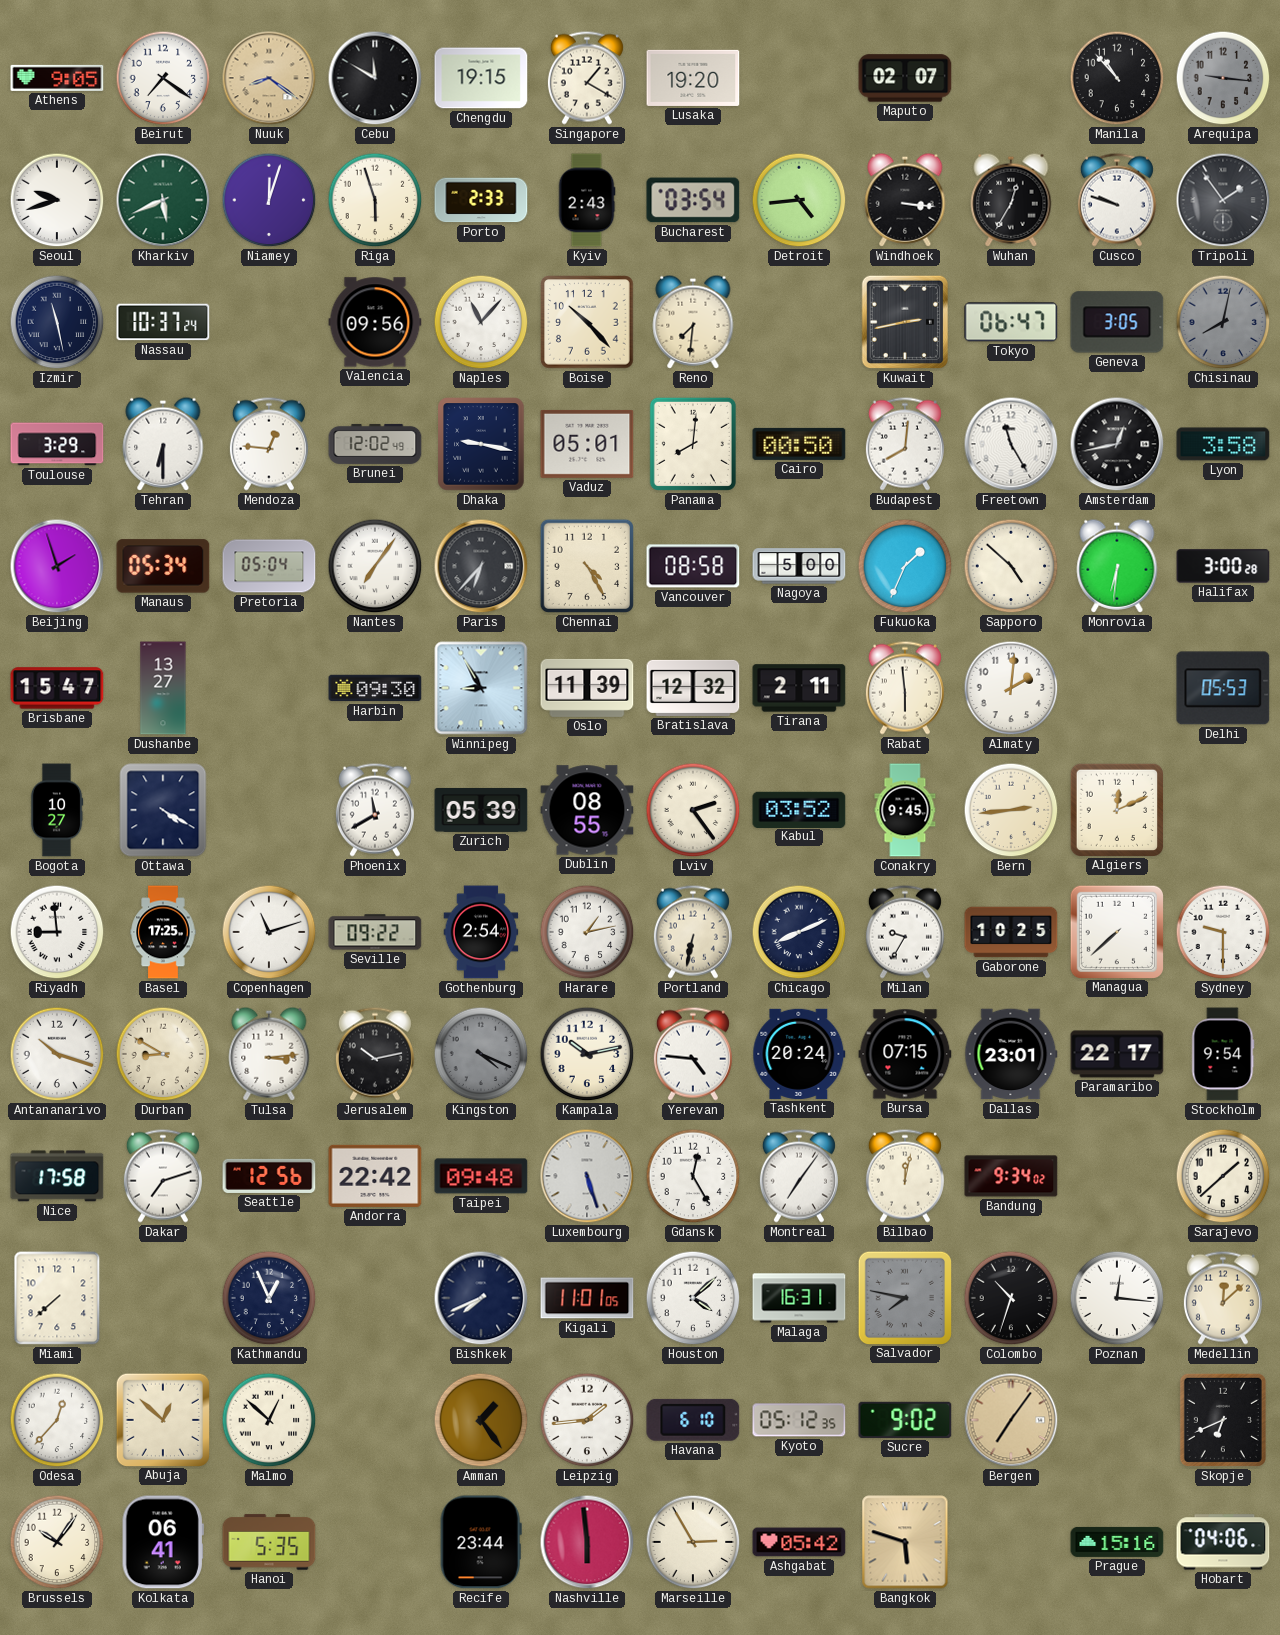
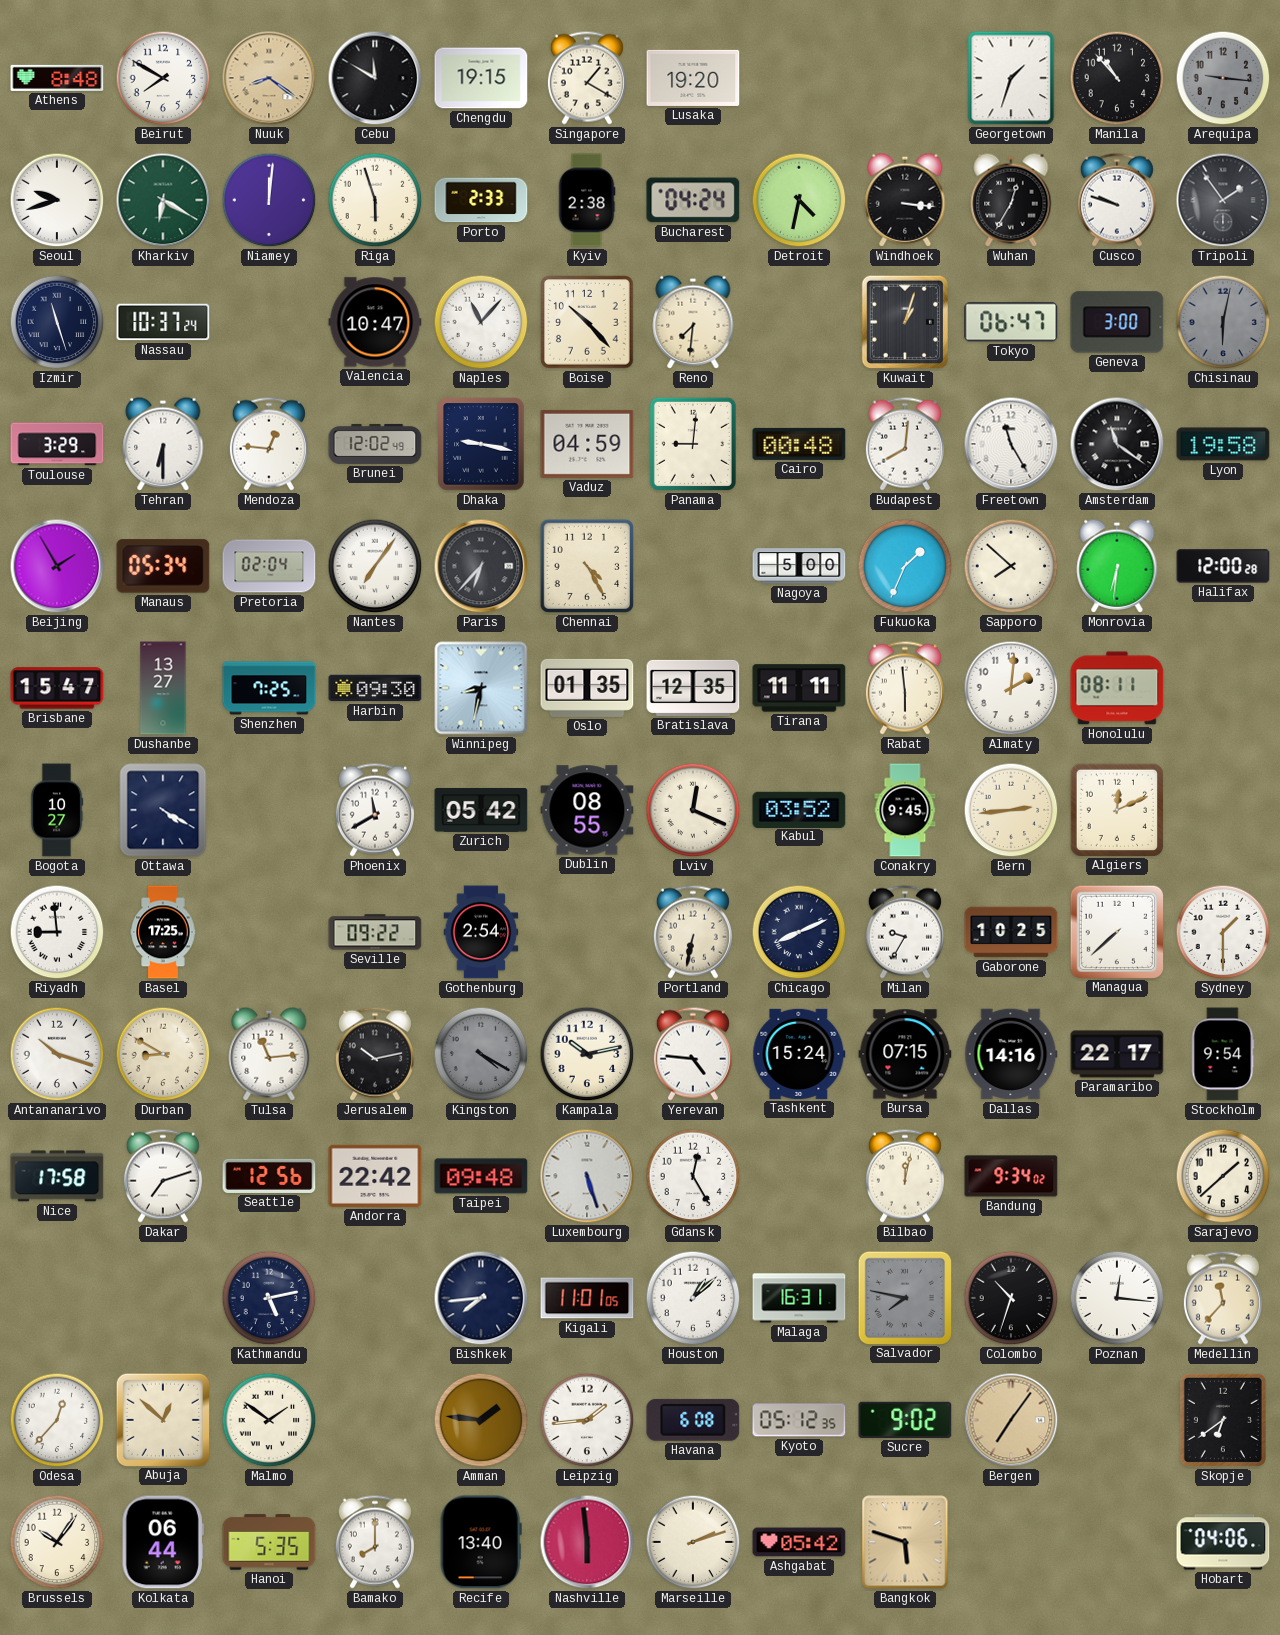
Athens: 9:05 -> 8:48 (57, 78)
Beirut: 7:21 -> 7:50 (163, 78)
Maputo: 02:07 -> none (905, 78)
Georgetown: none -> 1:33 (1011, 78)
Kharkiv: 5:41 -> 6:20 (163, 200)
Niamey: 12:03 -> 12:01 (269, 200)
Kyiv: 2:43 -> 2:38 (587, 200)
Bucharest: 03:54 -> 04:24 (693, 200)
Detroit: 4:44 -> 4:32 (799, 200)
Izmir: 11:28 -> 11:27 (57, 322)
Valencia: 09:56 -> 10:47 (375, 322)
Kuwait: 2:43 -> 1:03 (904, 322)
Geneva: 3:05 -> 3:00 (1117, 322)
Chisinau: 8:02 -> 6:02 (1223, 322)
Vaduz: 05:01 -> 04:59 (587, 444)
Panama: 8:01 -> 9:01 (693, 444)
Cairo: 00:50 -> 00:48 (799, 444)
Amsterdam: 12:43 -> 11:21 (1117, 444)
Lyon: 3:58 -> 19:58 (1223, 444)
Beijing: 1:57 -> 1:55 (57, 566)
Pretoria: 05:04 -> 02:04 (269, 566)
Vancouver: 08:58 -> none (693, 566)
Sapporo: 4:52 -> 7:52 (1011, 566)
Halifax: 3:00 -> 12:00 (1223, 566)
Shenzhen: none -> 7:25 (269, 688)
Winnipeg: 8:55 -> 8:32 (481, 688)
Oslo: 11:39 -> 01:35 (587, 688)
Bratislava: 12:32 -> 12:35 (693, 688)
Tirana: 2:11 -> 11:11 (799, 688)
Honolulu: none -> 08:11 (1117, 688)
Delhi: 05:53 -> none (1223, 688)
Zurich: 05:39 -> 05:42 (481, 810)
Lviv: 2:24 -> 12:19 (693, 810)
Copenhagen: 11:12 -> none (269, 932)
Harare: 1:13 -> none (587, 932)
Sydney: 9:30 -> 1:30 (1223, 932)
Tulsa: 3:14 -> 11:14 (269, 1054)
Kingston: 4:19 -> 4:20 (481, 1054)
Tashkent: 20:24 -> 15:24 (799, 1054)
Dallas: 23:01 -> 14:16 (1011, 1054)
Montreal: 7:06 -> none (799, 1176)
Miami: 7:38 -> none (57, 1298)
Kathmandu: 12:56 -> 5:13 (269, 1298)
Bishkek: 7:41 -> 7:44 (481, 1298)
Houston: 4:08 -> 1:08 (693, 1298)
Medellin: 12:08 -> 11:37 (1223, 1298)
Malmo: 12:52 -> 1:51 (269, 1420)
Amman: 1:24 -> 1:46 (481, 1420)
Havana: 6:10 -> 6:08 (693, 1420)
Skopje: 6:41 -> 6:39 (1223, 1420)
Kolkata: 06:41 -> 06:44 (163, 1542)
Bamako: none -> 8:00 (375, 1542)
Recife: 23:44 -> 13:40 (481, 1542)
Marseille: 2:55 -> 2:12 (693, 1542)
Prague: 15:16 -> none (1117, 1542)
